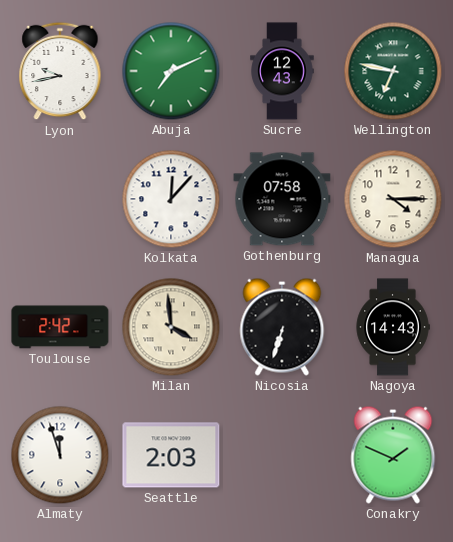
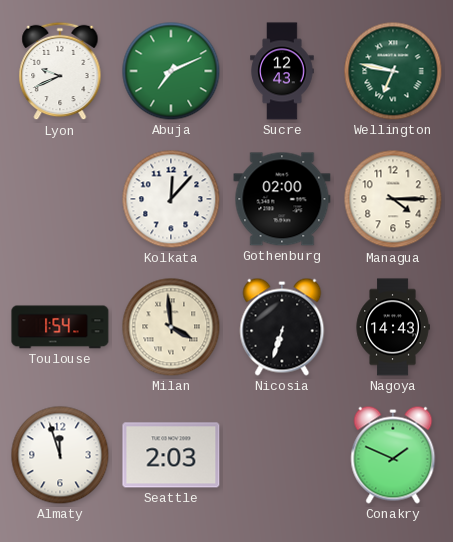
Lyon: 9:43 -> 9:41 (60, 71)
Gothenburg: 07:58 -> 02:00 (282, 199)
Toulouse: 2:42 -> 1:54 (60, 327)
